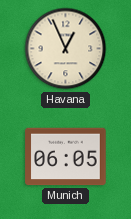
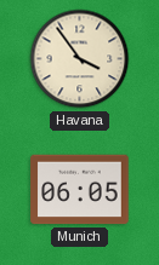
Havana: 12:56 -> 3:54 (80, 59)
